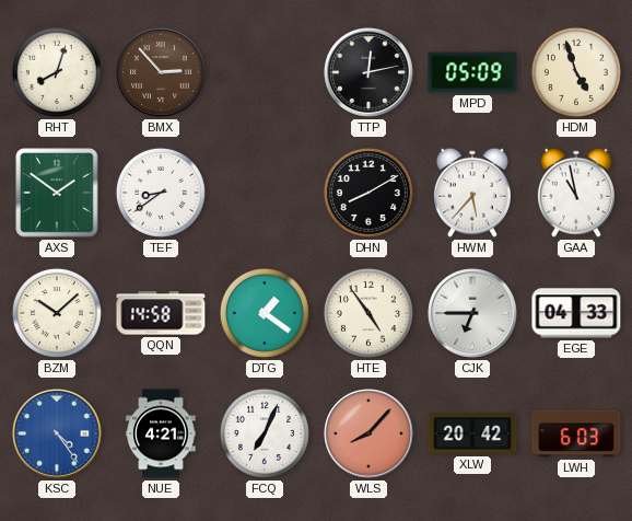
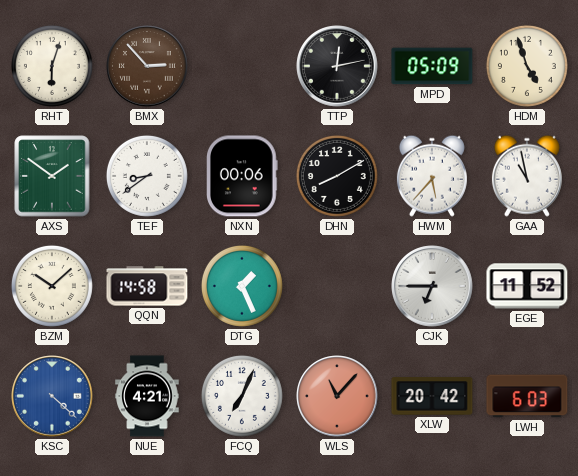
RHT: 8:03 -> 6:03 (52, 66)
NXN: none -> 00:06 (243, 176)
DTG: 1:21 -> 1:26 (242, 286)
HTE: 4:54 -> none (368, 313)
EGE: 04:33 -> 11:52 (527, 286)
KSC: 4:24 -> 4:22 (52, 396)
WLS: 8:07 -> 11:07 (337, 396)
